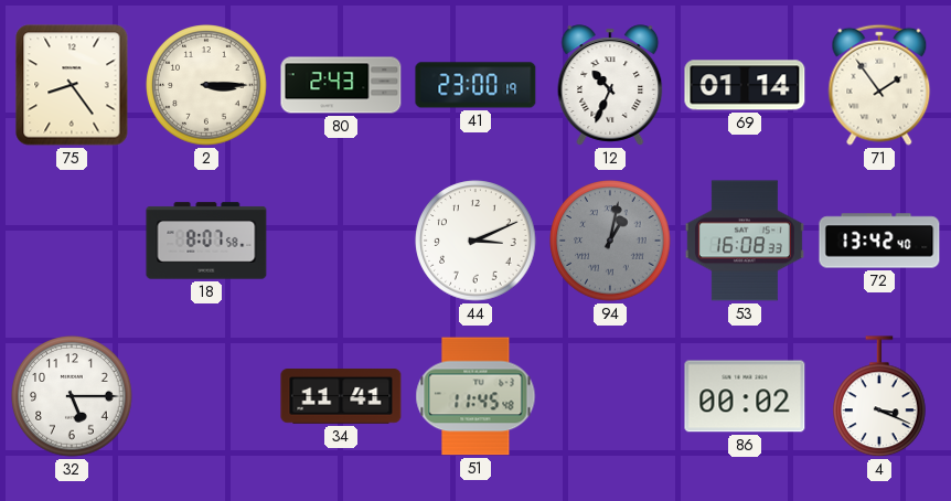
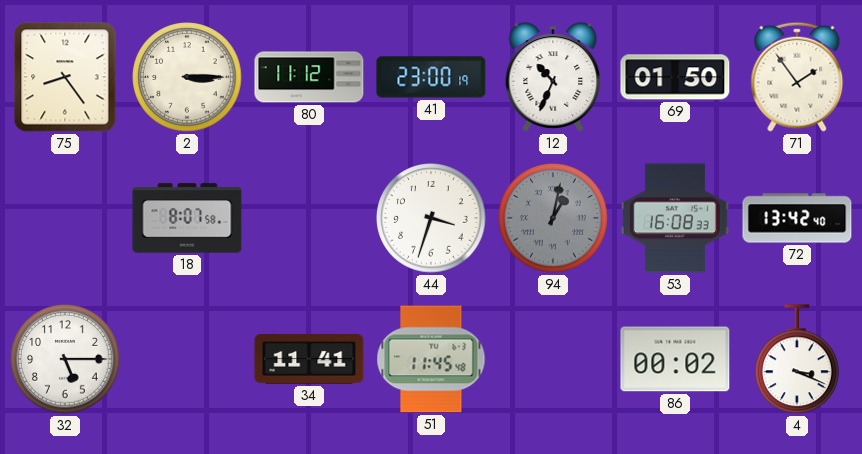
80: 2:43 -> 11:12 (309, 77)
69: 01:14 -> 01:50 (675, 77)
44: 3:11 -> 3:33 (431, 218)
